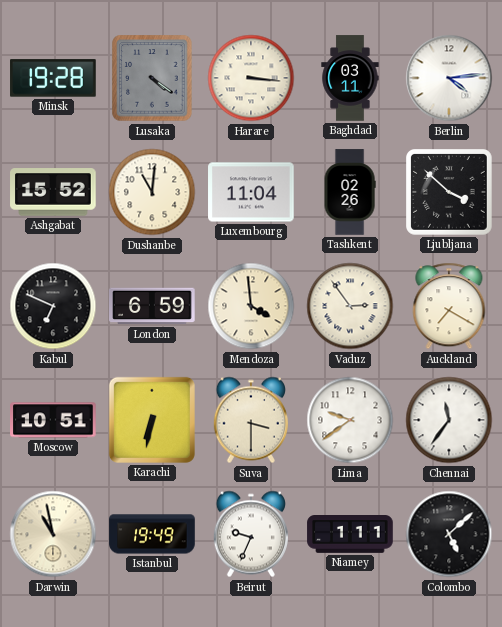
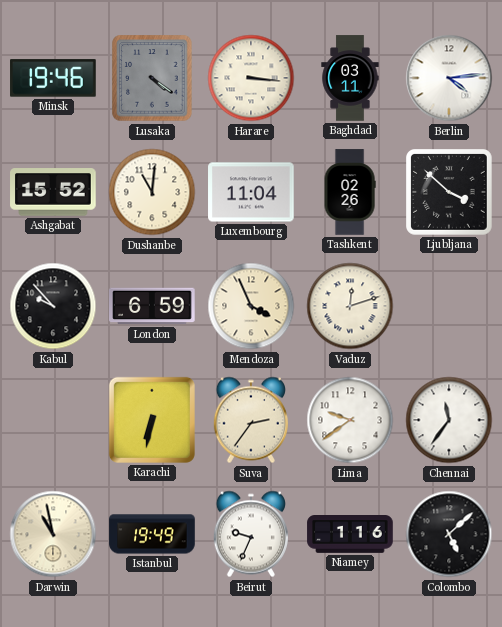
Minsk: 19:28 -> 19:46 (53, 78)
Kabul: 6:49 -> 9:53 (53, 306)
Mendoza: 3:59 -> 3:56 (251, 306)
Vaduz: 2:54 -> 12:12 (350, 306)
Auckland: 7:20 -> none (449, 306)
Moscow: 10:51 -> none (53, 420)
Suva: 3:30 -> 2:36 (251, 420)
Niamey: 1:11 -> 1:16 (350, 535)
